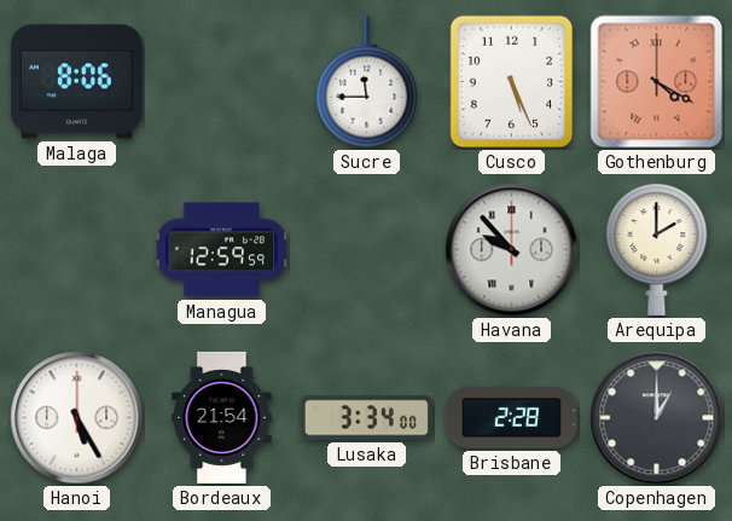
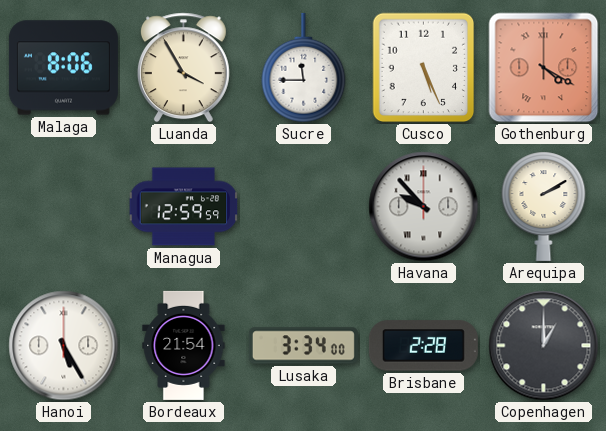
Luanda: none -> 3:55 (183, 68)
Arequipa: 2:00 -> 2:10 (544, 206)
